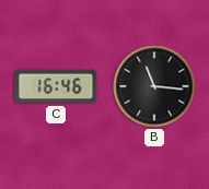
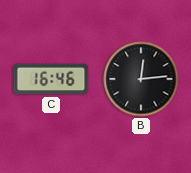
B: 11:16 -> 12:14 (141, 79)
